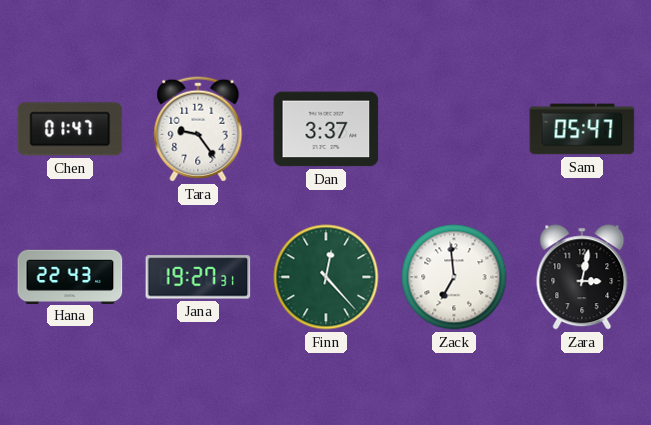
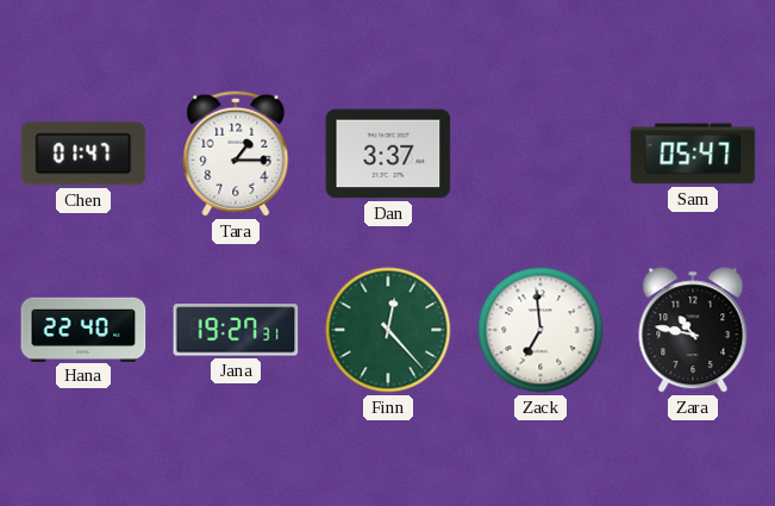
Tara: 9:24 -> 1:15 (236, 154)
Hana: 22:43 -> 22:40 (83, 329)
Zara: 3:02 -> 10:47 (693, 330)
